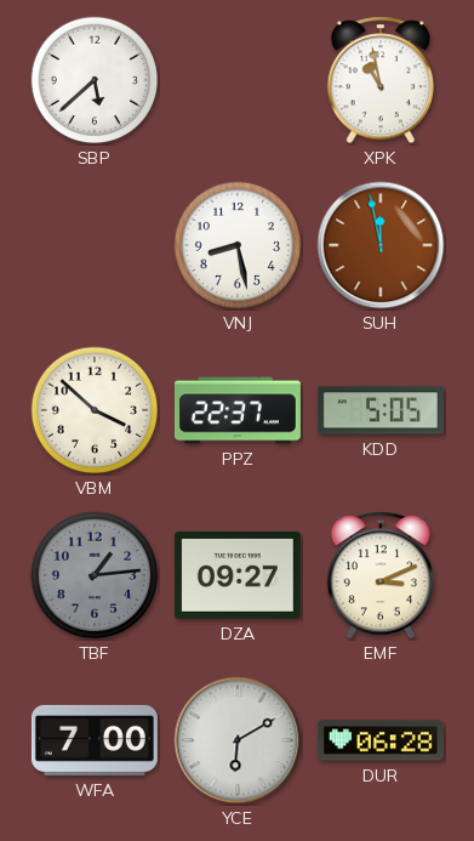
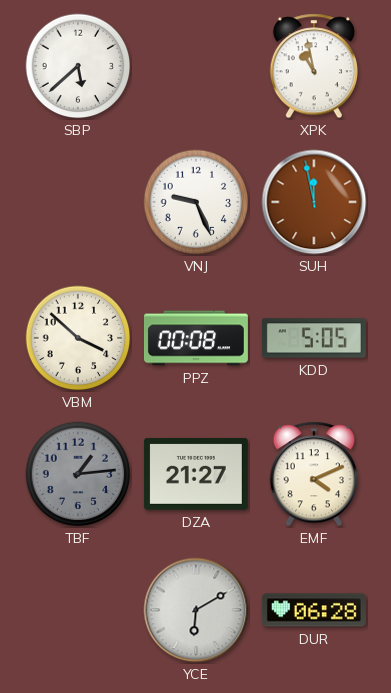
VNJ: 8:28 -> 9:26 (196, 202)
PPZ: 22:37 -> 00:08 (196, 338)
DZA: 09:27 -> 21:27 (196, 474)
EMF: 3:11 -> 4:11 (314, 474)
WFA: 7:00 -> none (95, 740)
